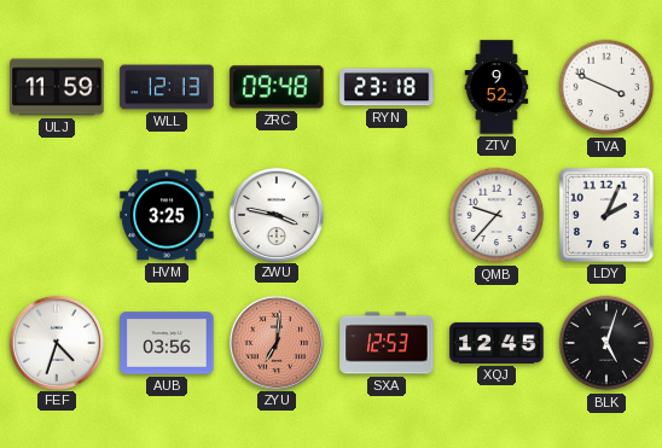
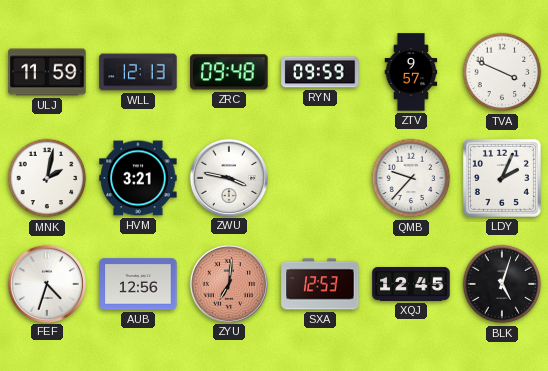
RYN: 23:18 -> 09:59 (320, 72)
ZTV: 9:52 -> 9:57 (411, 72)
MNK: none -> 2:02 (47, 178)
HVM: 3:25 -> 3:21 (138, 178)
AUB: 03:56 -> 12:56 (138, 284)
